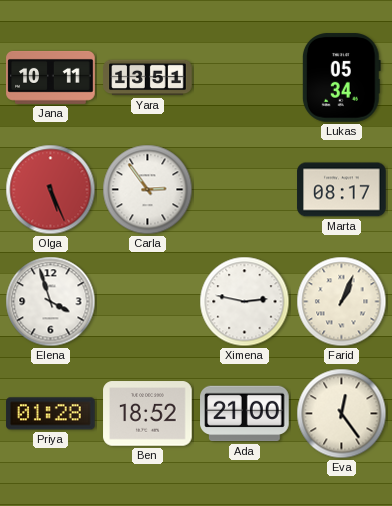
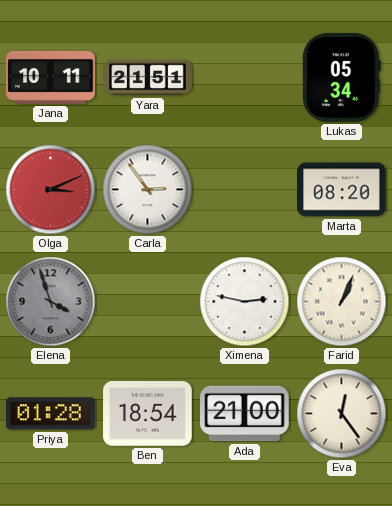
Yara: 13:51 -> 21:51 (148, 78)
Olga: 5:26 -> 3:11 (51, 190)
Marta: 08:17 -> 08:20 (342, 190)
Elena dial: white -> grey (51, 302)
Ben: 18:52 -> 18:54 (148, 414)
